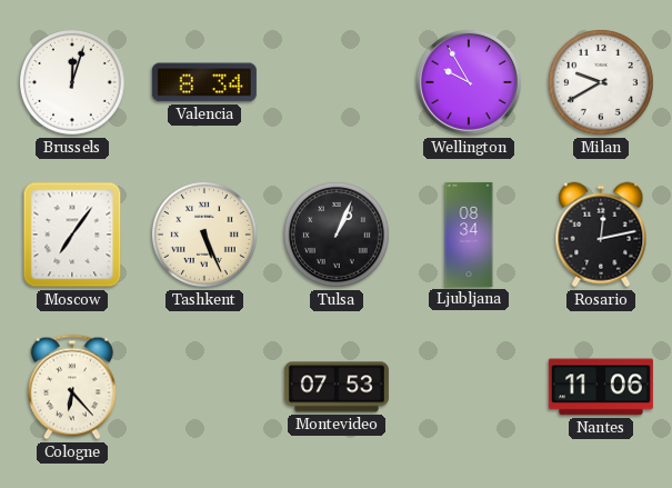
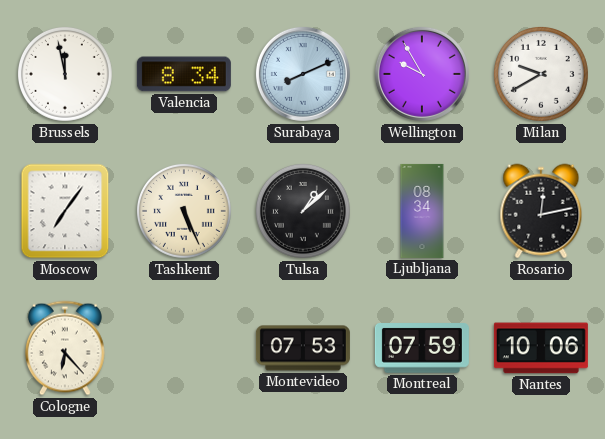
Brussels: 12:03 -> 11:58 (65, 74)
Surabaya: none -> 8:11 (303, 74)
Tulsa: 1:04 -> 1:08 (303, 211)
Montreal: none -> 07:59 (422, 349)
Nantes: 11:06 -> 10:06 (541, 348)
